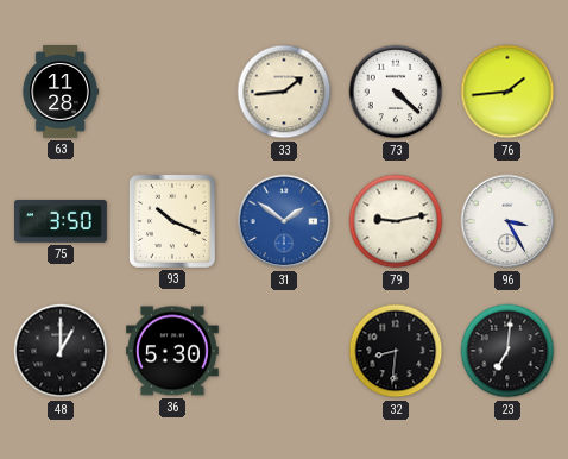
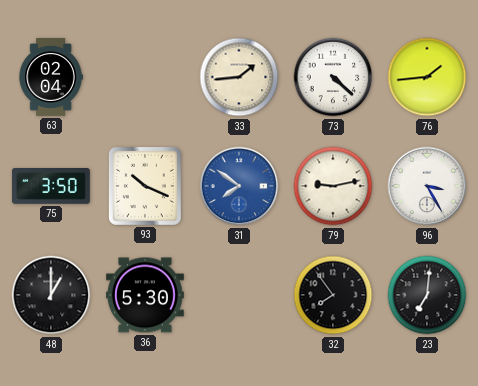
63: 11:28 -> 02:04 (51, 78)
31: 1:51 -> 7:51 (239, 186)
32: 8:31 -> 7:54 (333, 295)
